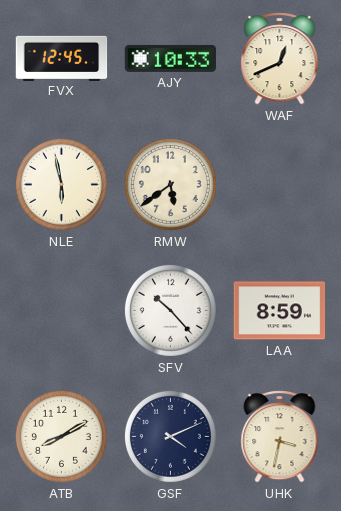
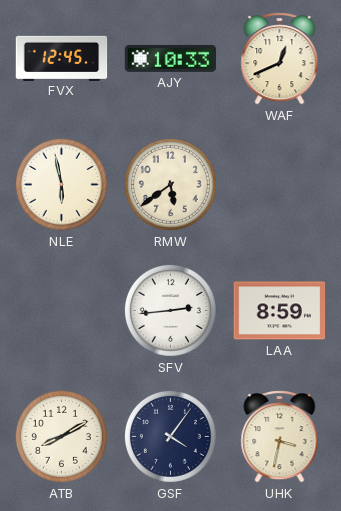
SFV: 10:23 -> 2:44 (170, 310)
GSF: 4:11 -> 4:06 (170, 436)
